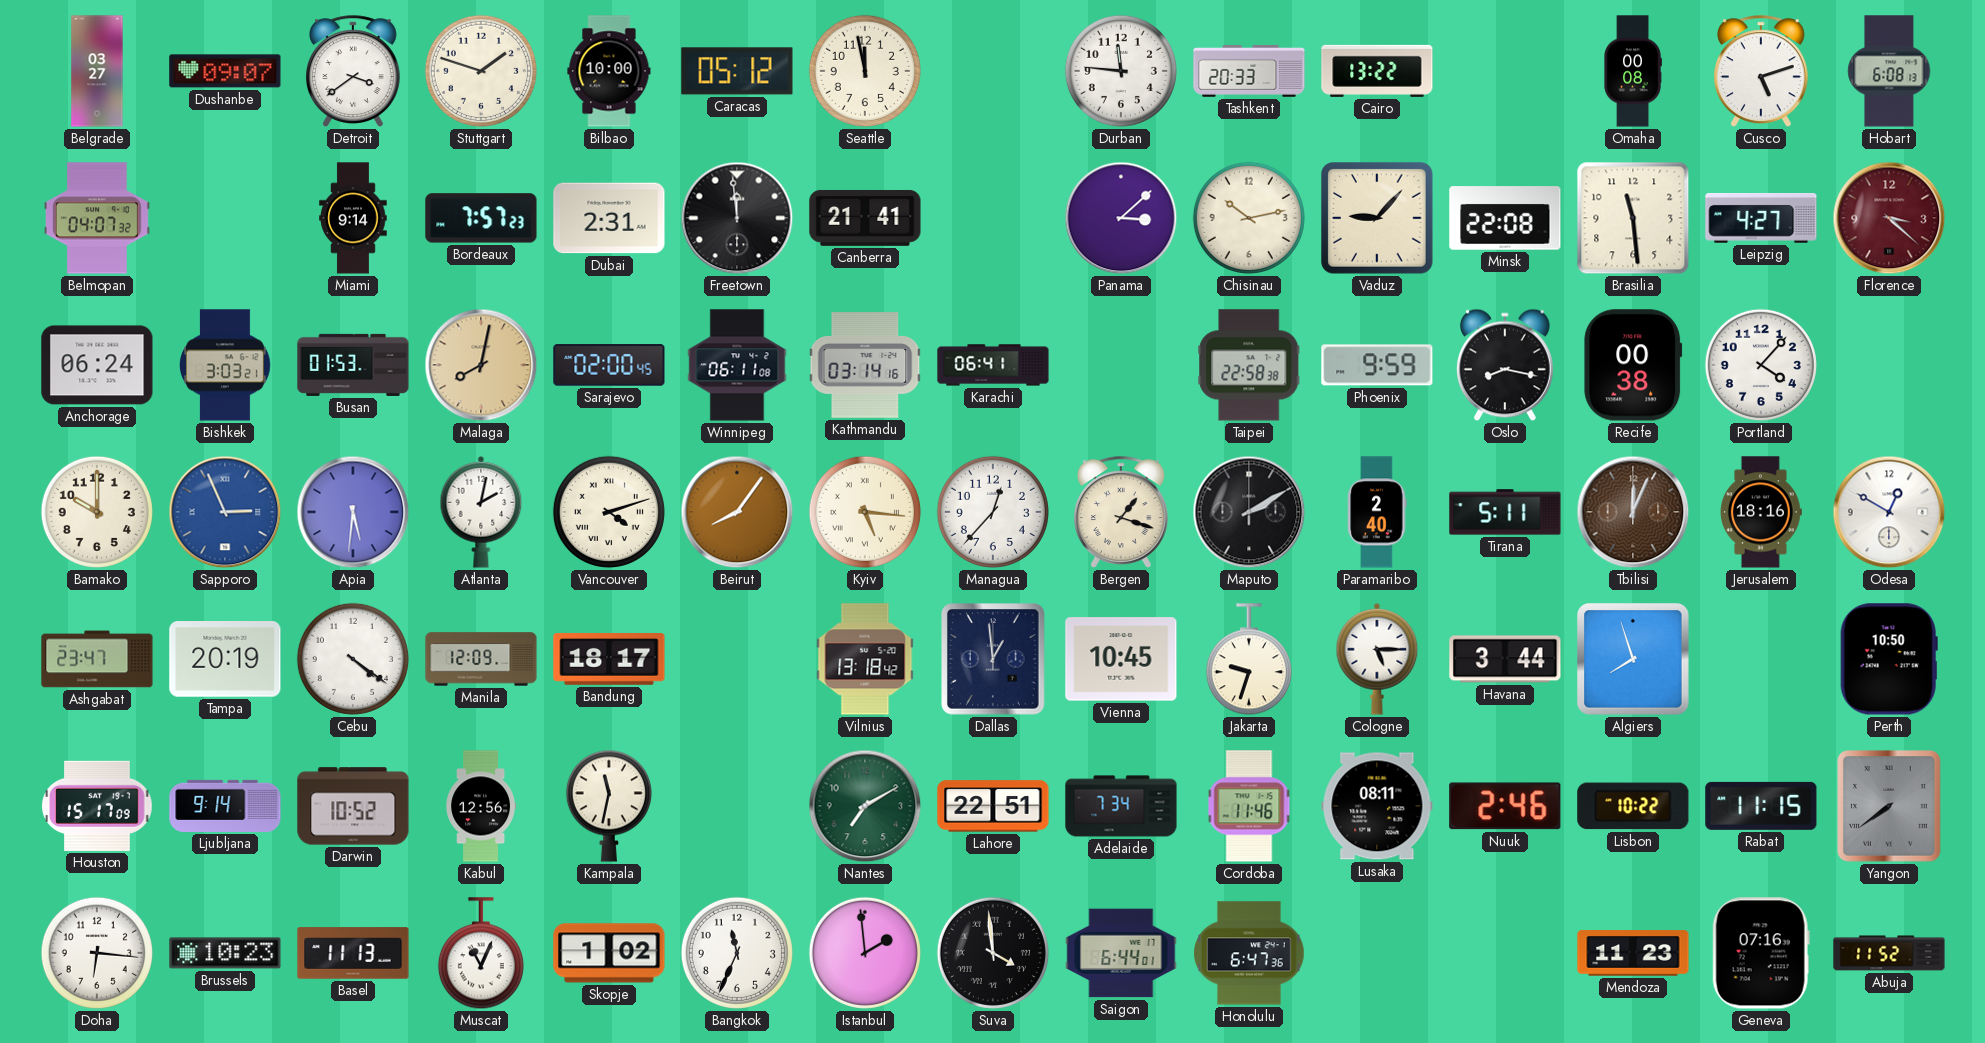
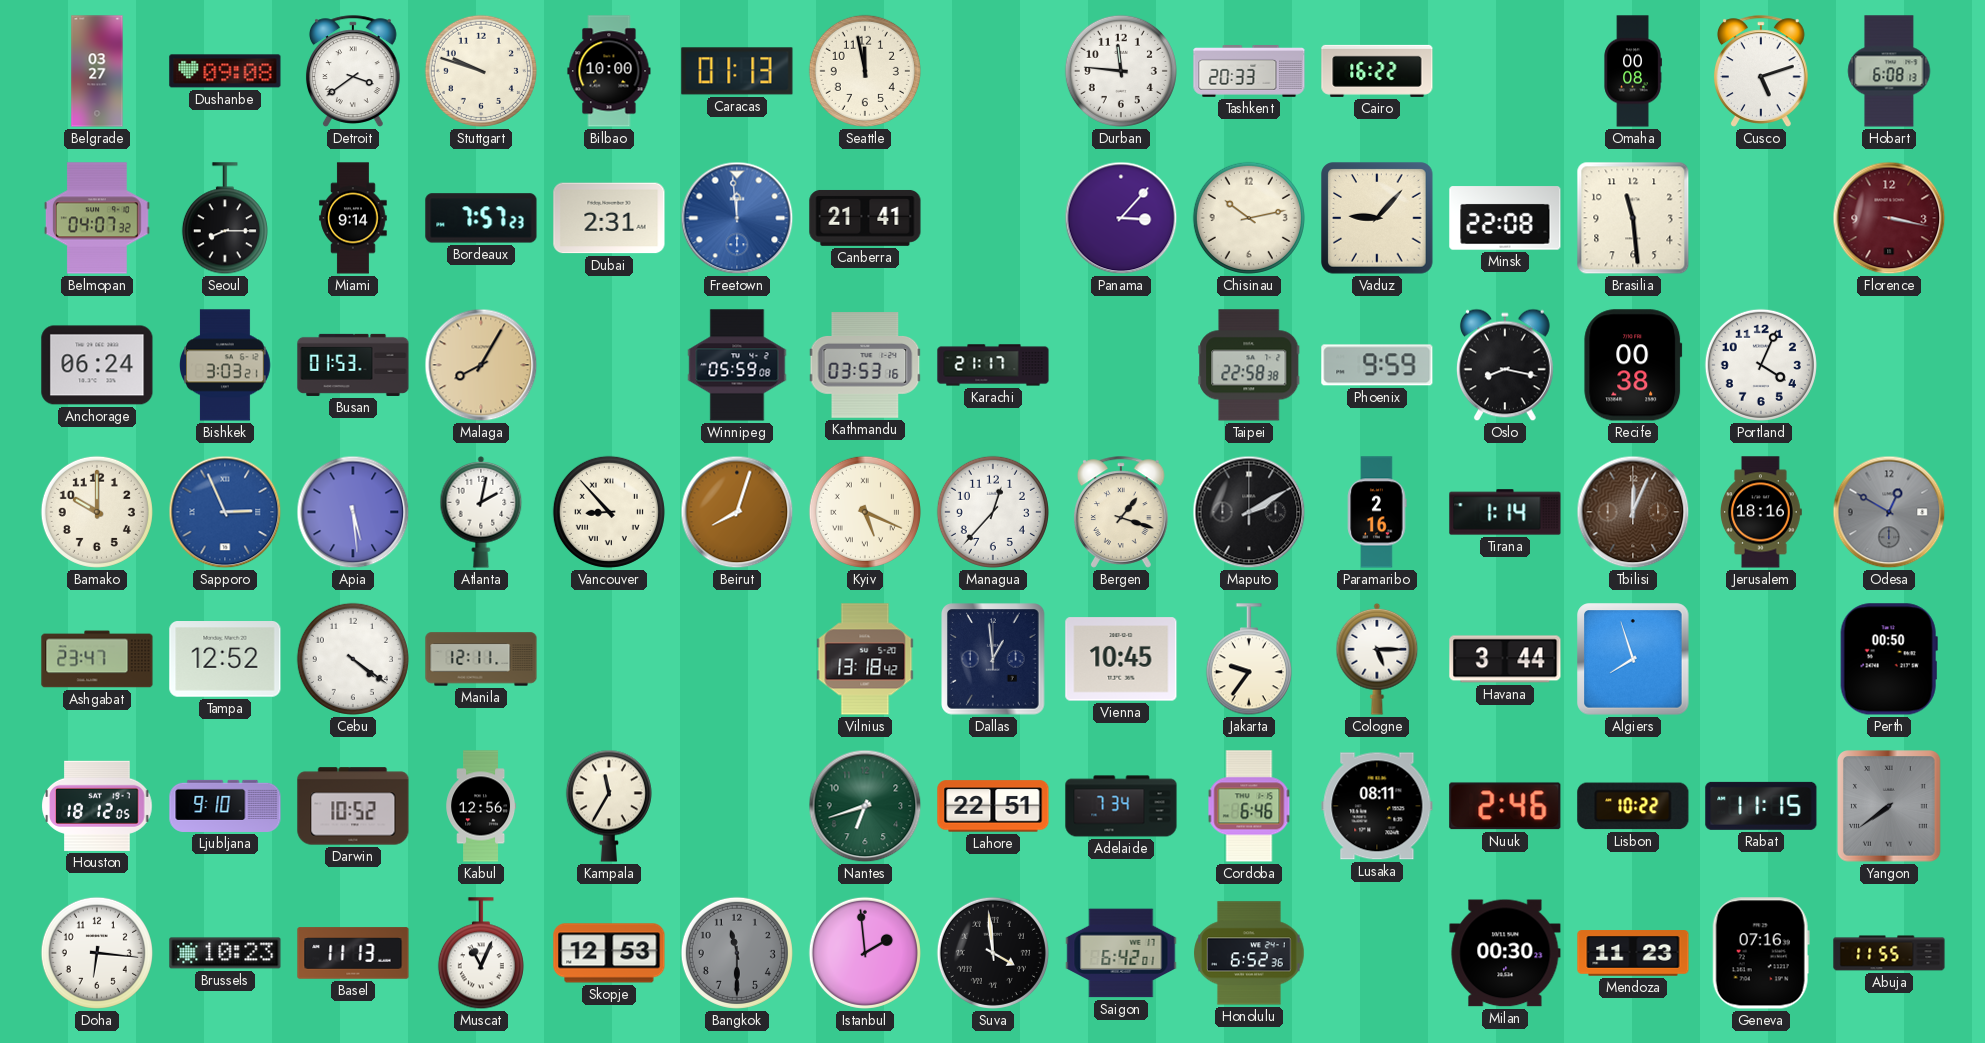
Dushanbe: 09:07 -> 09:08 (225, 71)
Stuttgart: 1:48 -> 9:48 (481, 71)
Caracas: 05:12 -> 01:13 (737, 71)
Cairo: 13:22 -> 16:22 (1377, 71)
Seoul: none -> 8:15 (225, 219)
Freetown dial: black -> blue (737, 218)
Panama: 3:08 -> 3:07 (1121, 218)
Leipzig: 4:27 -> none (1761, 219)
Florence: 3:22 -> 3:17 (1889, 218)
Malaga: 8:02 -> 8:05 (481, 365)
Sarajevo: 02:00 -> none (609, 365)
Winnipeg: 06:11 -> 05:59 (737, 365)
Kathmandu: 03:14 -> 03:53 (865, 365)
Karachi: 06:41 -> 21:17 (993, 365)
Portland: 4:07 -> 4:04 (1761, 365)
Apia: 5:31 -> 5:29 (353, 512)
Vancouver: 4:12 -> 8:53 (609, 512)
Beirut: 8:06 -> 8:03 (737, 512)
Kyiv: 5:16 -> 5:19 (865, 512)
Paramaribo: 2:40 -> 2:16 (1377, 512)
Tirana: 5:11 -> 1:14 (1505, 512)
Odesa dial: white -> grey (1889, 512)
Tampa: 20:19 -> 12:52 (225, 660)
Manila: 12:09 -> 12:11 (481, 659)
Bandung: 18:17 -> none (609, 660)
Jakarta: 9:33 -> 9:36 (1249, 660)
Perth: 10:50 -> 00:50 (1889, 659)
Houston: 15:17 -> 18:12 (97, 806)
Ljubljana: 9:14 -> 9:10 (225, 806)
Kampala: 11:32 -> 11:35 (609, 806)
Nantes: 7:10 -> 6:42 (865, 806)
Cordoba: 11:46 -> 6:46 (1249, 806)
Skopje: 1:02 -> 12:53 (609, 953)
Bangkok: 11:34 -> 11:30 (737, 953)
Bangkok dial: white -> grey (737, 953)
Saigon: 6:44 -> 6:42 (1121, 953)
Honolulu: 6:47 -> 6:52 (1249, 953)
Milan: none -> 00:30 (1505, 953)
Abuja: 11:52 -> 11:55 (1889, 953)
